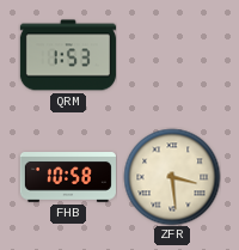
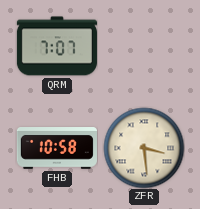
QRM: 1:53 -> 7:07 (57, 46)
